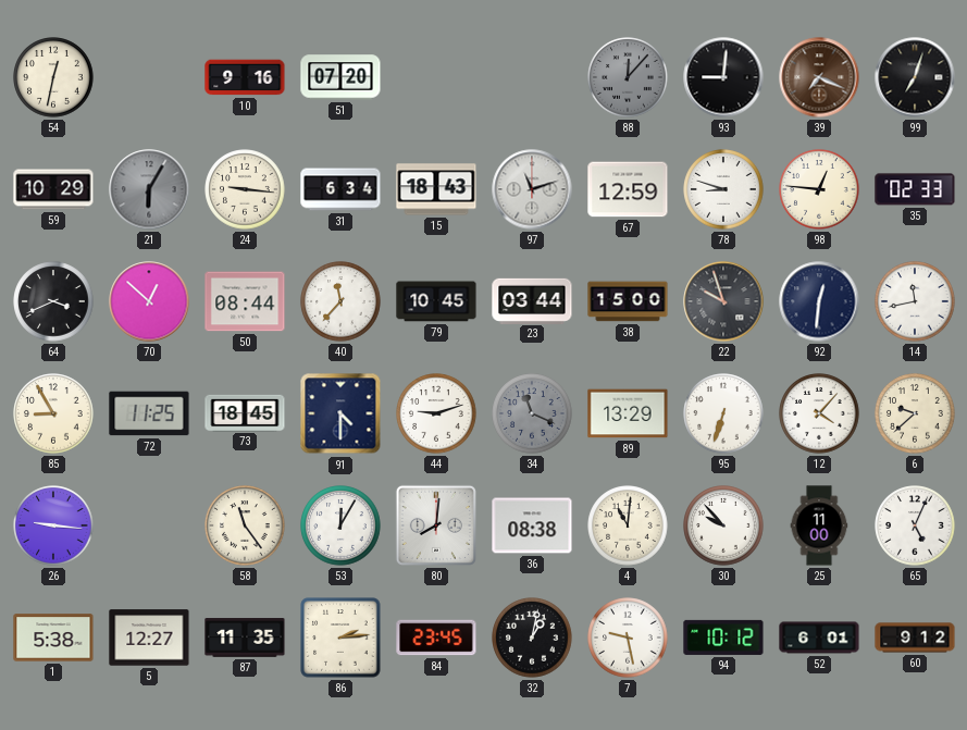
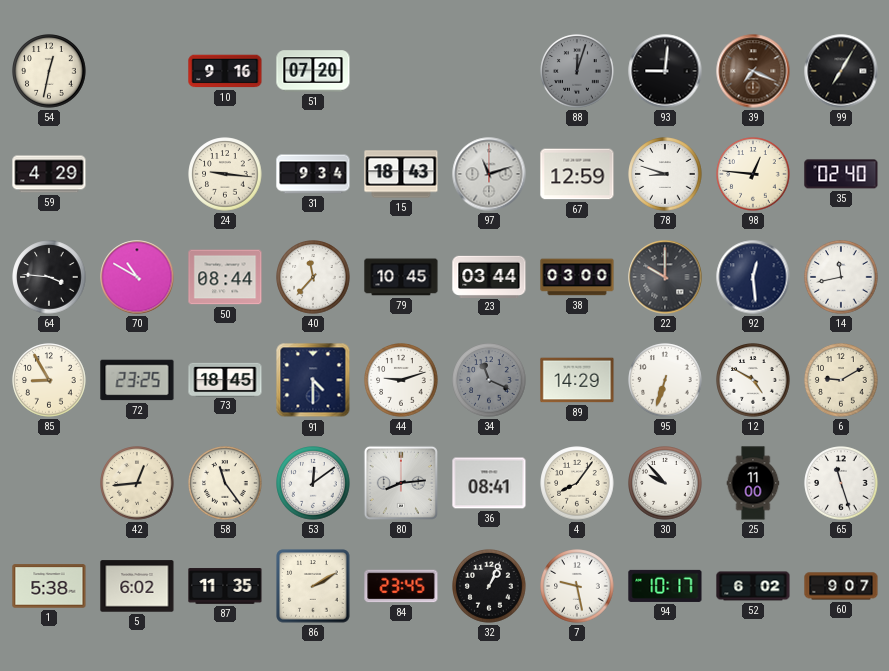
88: 12:07 -> 12:03 (577, 71)
99: 7:03 -> 7:05 (841, 71)
59: 10:29 -> 4:29 (49, 174)
21: 6:05 -> none (149, 189)
31: 6:34 -> 9:34 (313, 174)
35: 02:33 -> 02:40 (841, 174)
64: 3:41 -> 3:46 (49, 277)
70: 12:52 -> 10:50 (137, 277)
38: 15:00 -> 03:00 (577, 277)
22: 9:57 -> 10:00 (665, 277)
92: 12:31 -> 12:29 (753, 277)
72: 11:25 -> 23:25 (137, 380)
89: 13:29 -> 14:29 (577, 380)
12: 4:07 -> 4:50 (753, 380)
6: 9:38 -> 9:10 (841, 380)
26: 9:16 -> none (53, 525)
42: none -> 12:44 (137, 483)
53: 12:05 -> 12:09 (313, 483)
80: 8:01 -> 8:14 (401, 483)
36: 08:38 -> 08:41 (489, 483)
4: 11:01 -> 8:06 (577, 483)
65: 5:04 -> 11:27 (841, 483)
5: 12:27 -> 6:02 (137, 586)
86: 2:14 -> 2:10 (313, 586)
32: 1:02 -> 1:04 (489, 586)
94: 10:12 -> 10:17 (665, 586)
52: 6:01 -> 6:02 (753, 586)
60: 9:12 -> 9:07 (841, 586)
